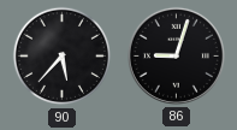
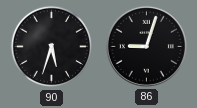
90: 5:37 -> 5:33 (52, 47)
